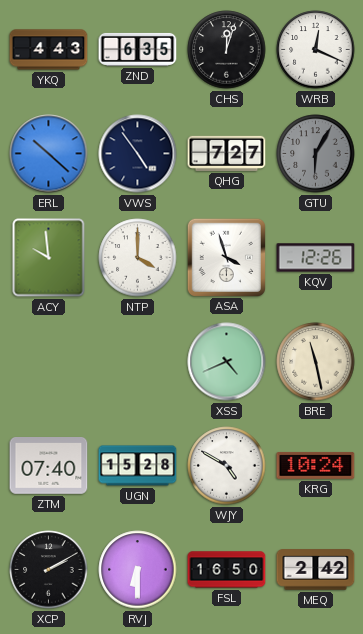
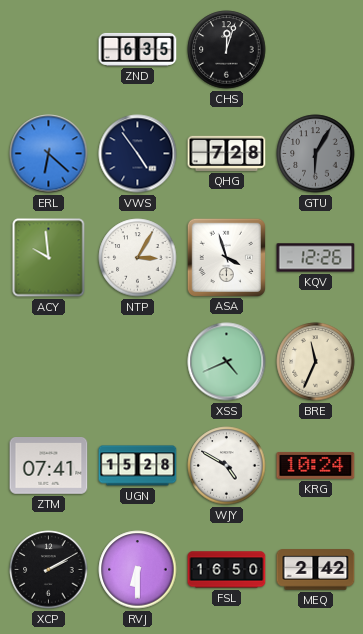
YKQ: 4:43 -> none (49, 50)
WRB: 12:19 -> none (316, 50)
ERL: 10:22 -> 6:22 (49, 154)
QHG: 7:27 -> 7:28 (227, 153)
NTP: 4:00 -> 3:05 (138, 258)
BRE: 11:28 -> 11:34 (316, 362)
ZTM: 07:40 -> 07:41 (49, 466)
